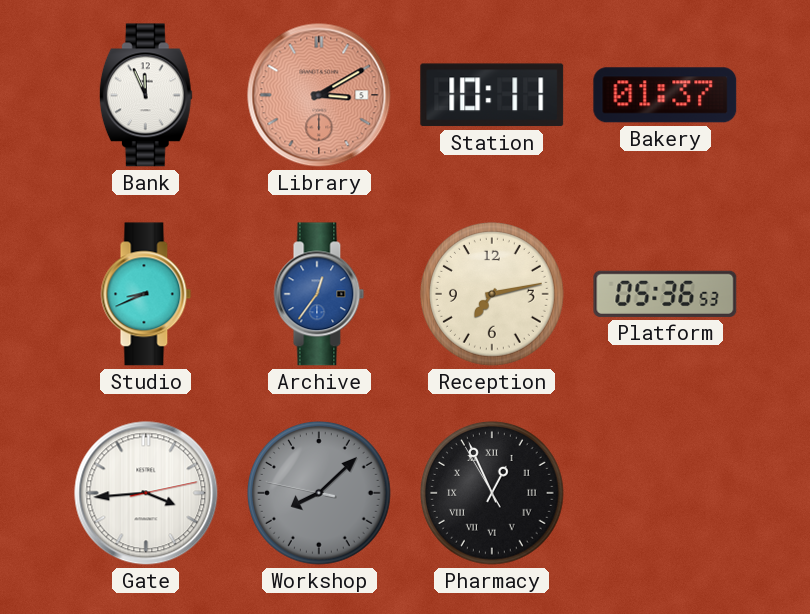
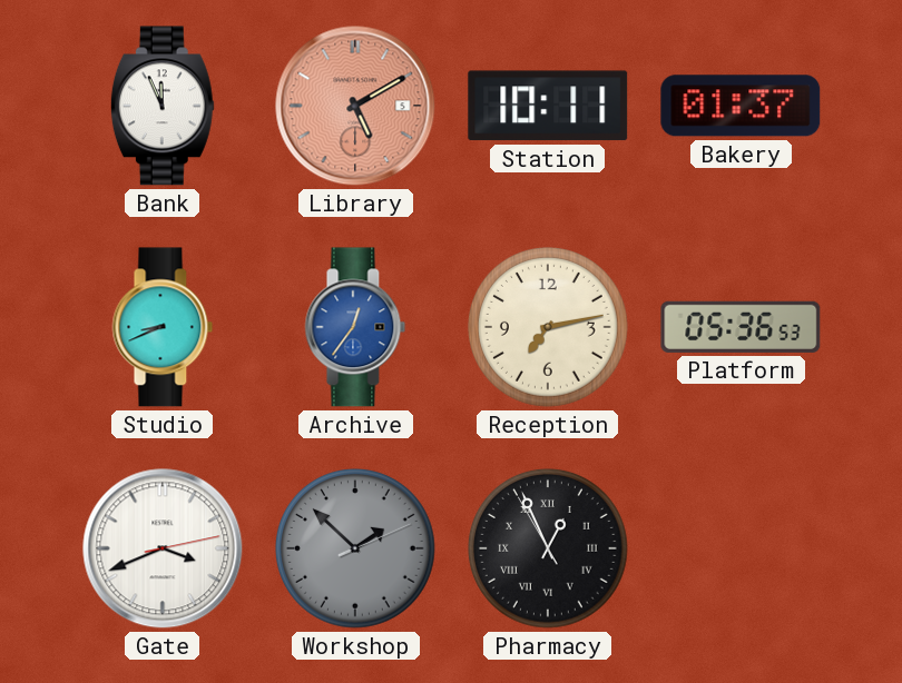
Library: 3:10 -> 5:10 (355, 106)
Gate: 3:44 -> 3:41 (163, 548)
Workshop: 8:07 -> 1:52 (356, 550)
